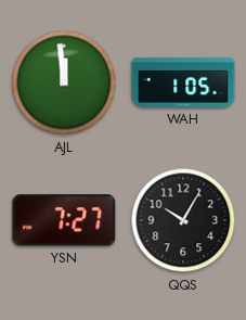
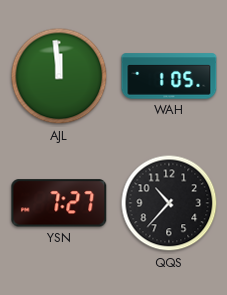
QQS: 10:05 -> 10:37 (169, 203)
